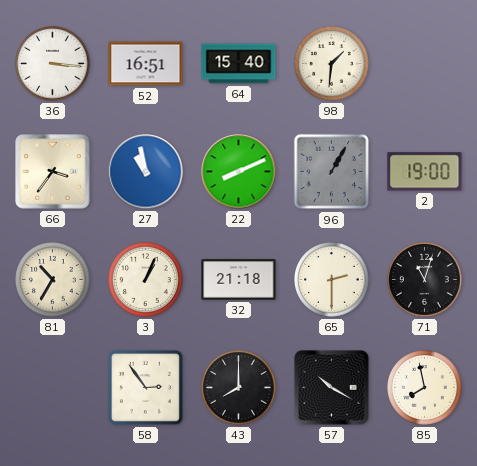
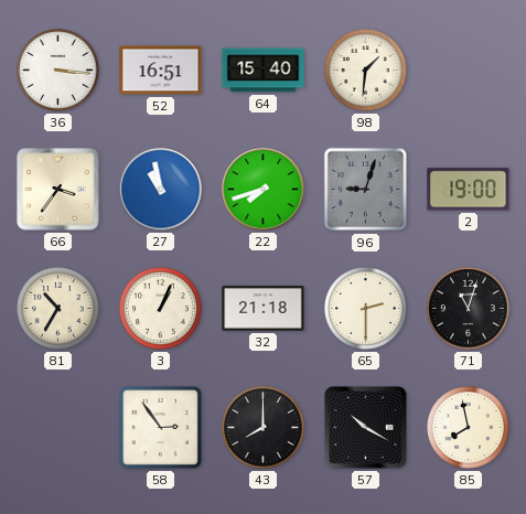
22: 8:11 -> 7:42 (264, 190)
96: 1:05 -> 9:03 (366, 190)
